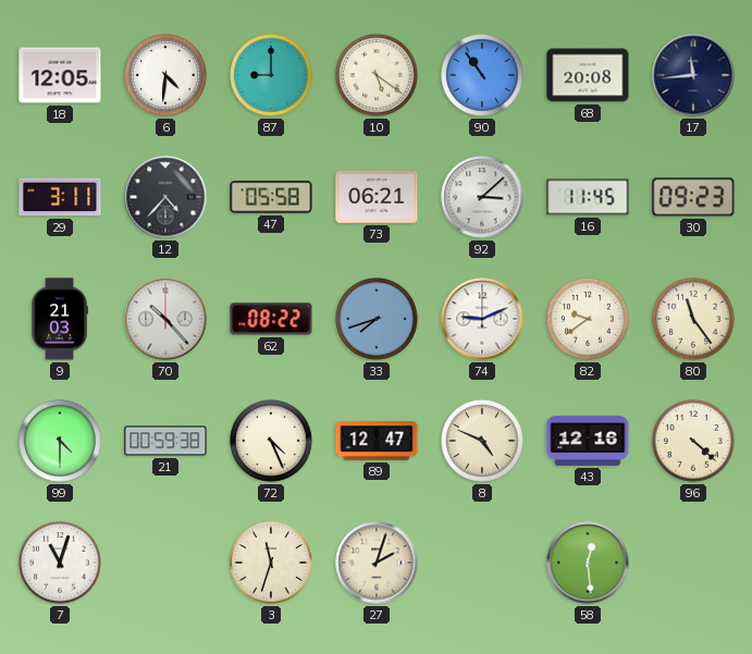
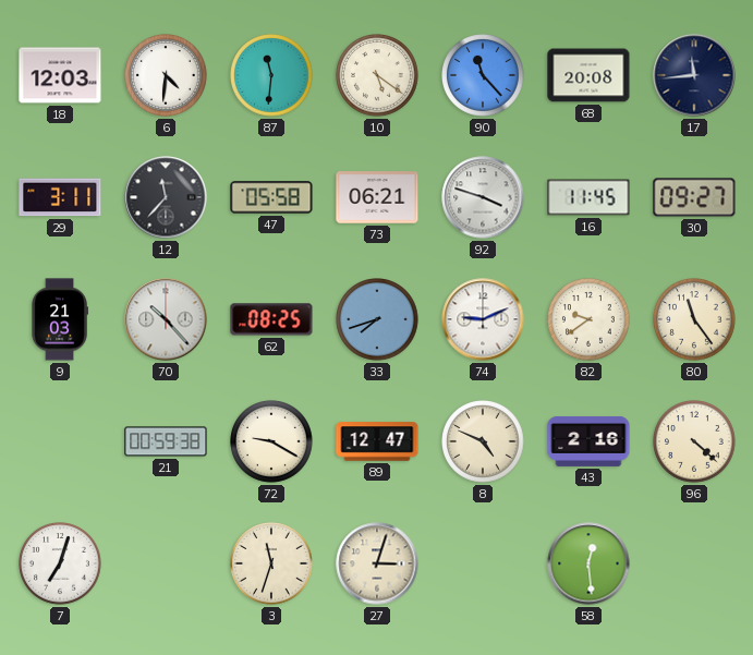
18: 12:05 -> 12:03 (60, 75)
87: 9:00 -> 11:31 (271, 75)
90: 10:54 -> 11:23 (483, 75)
12: 4:37 -> 11:37 (166, 197)
92: 3:08 -> 3:48 (483, 197)
30: 09:23 -> 09:27 (694, 197)
62: 08:22 -> 08:25 (271, 319)
99: 4:30 -> none (60, 441)
72: 4:26 -> 9:20 (271, 441)
43: 12:16 -> 2:16 (588, 441)
7: 11:03 -> 7:03 (60, 563)
27: 2:03 -> 3:03 (377, 563)
